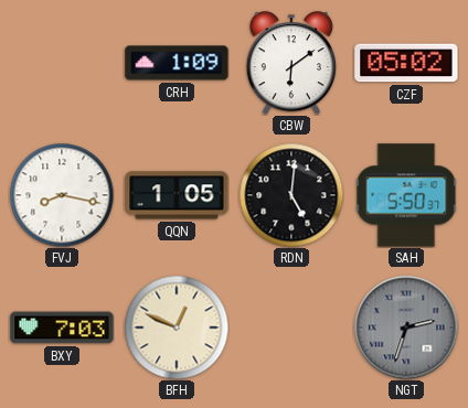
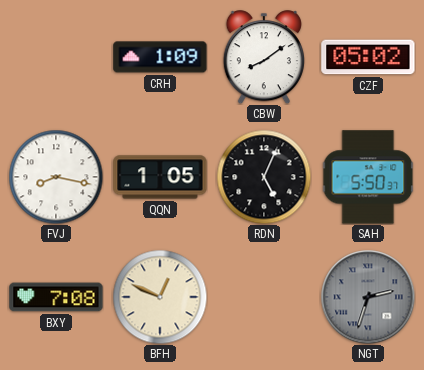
CBW: 6:09 -> 8:09 (264, 57)
RDN: 5:01 -> 5:04 (264, 177)
BXY: 7:03 -> 7:08 (56, 297)
